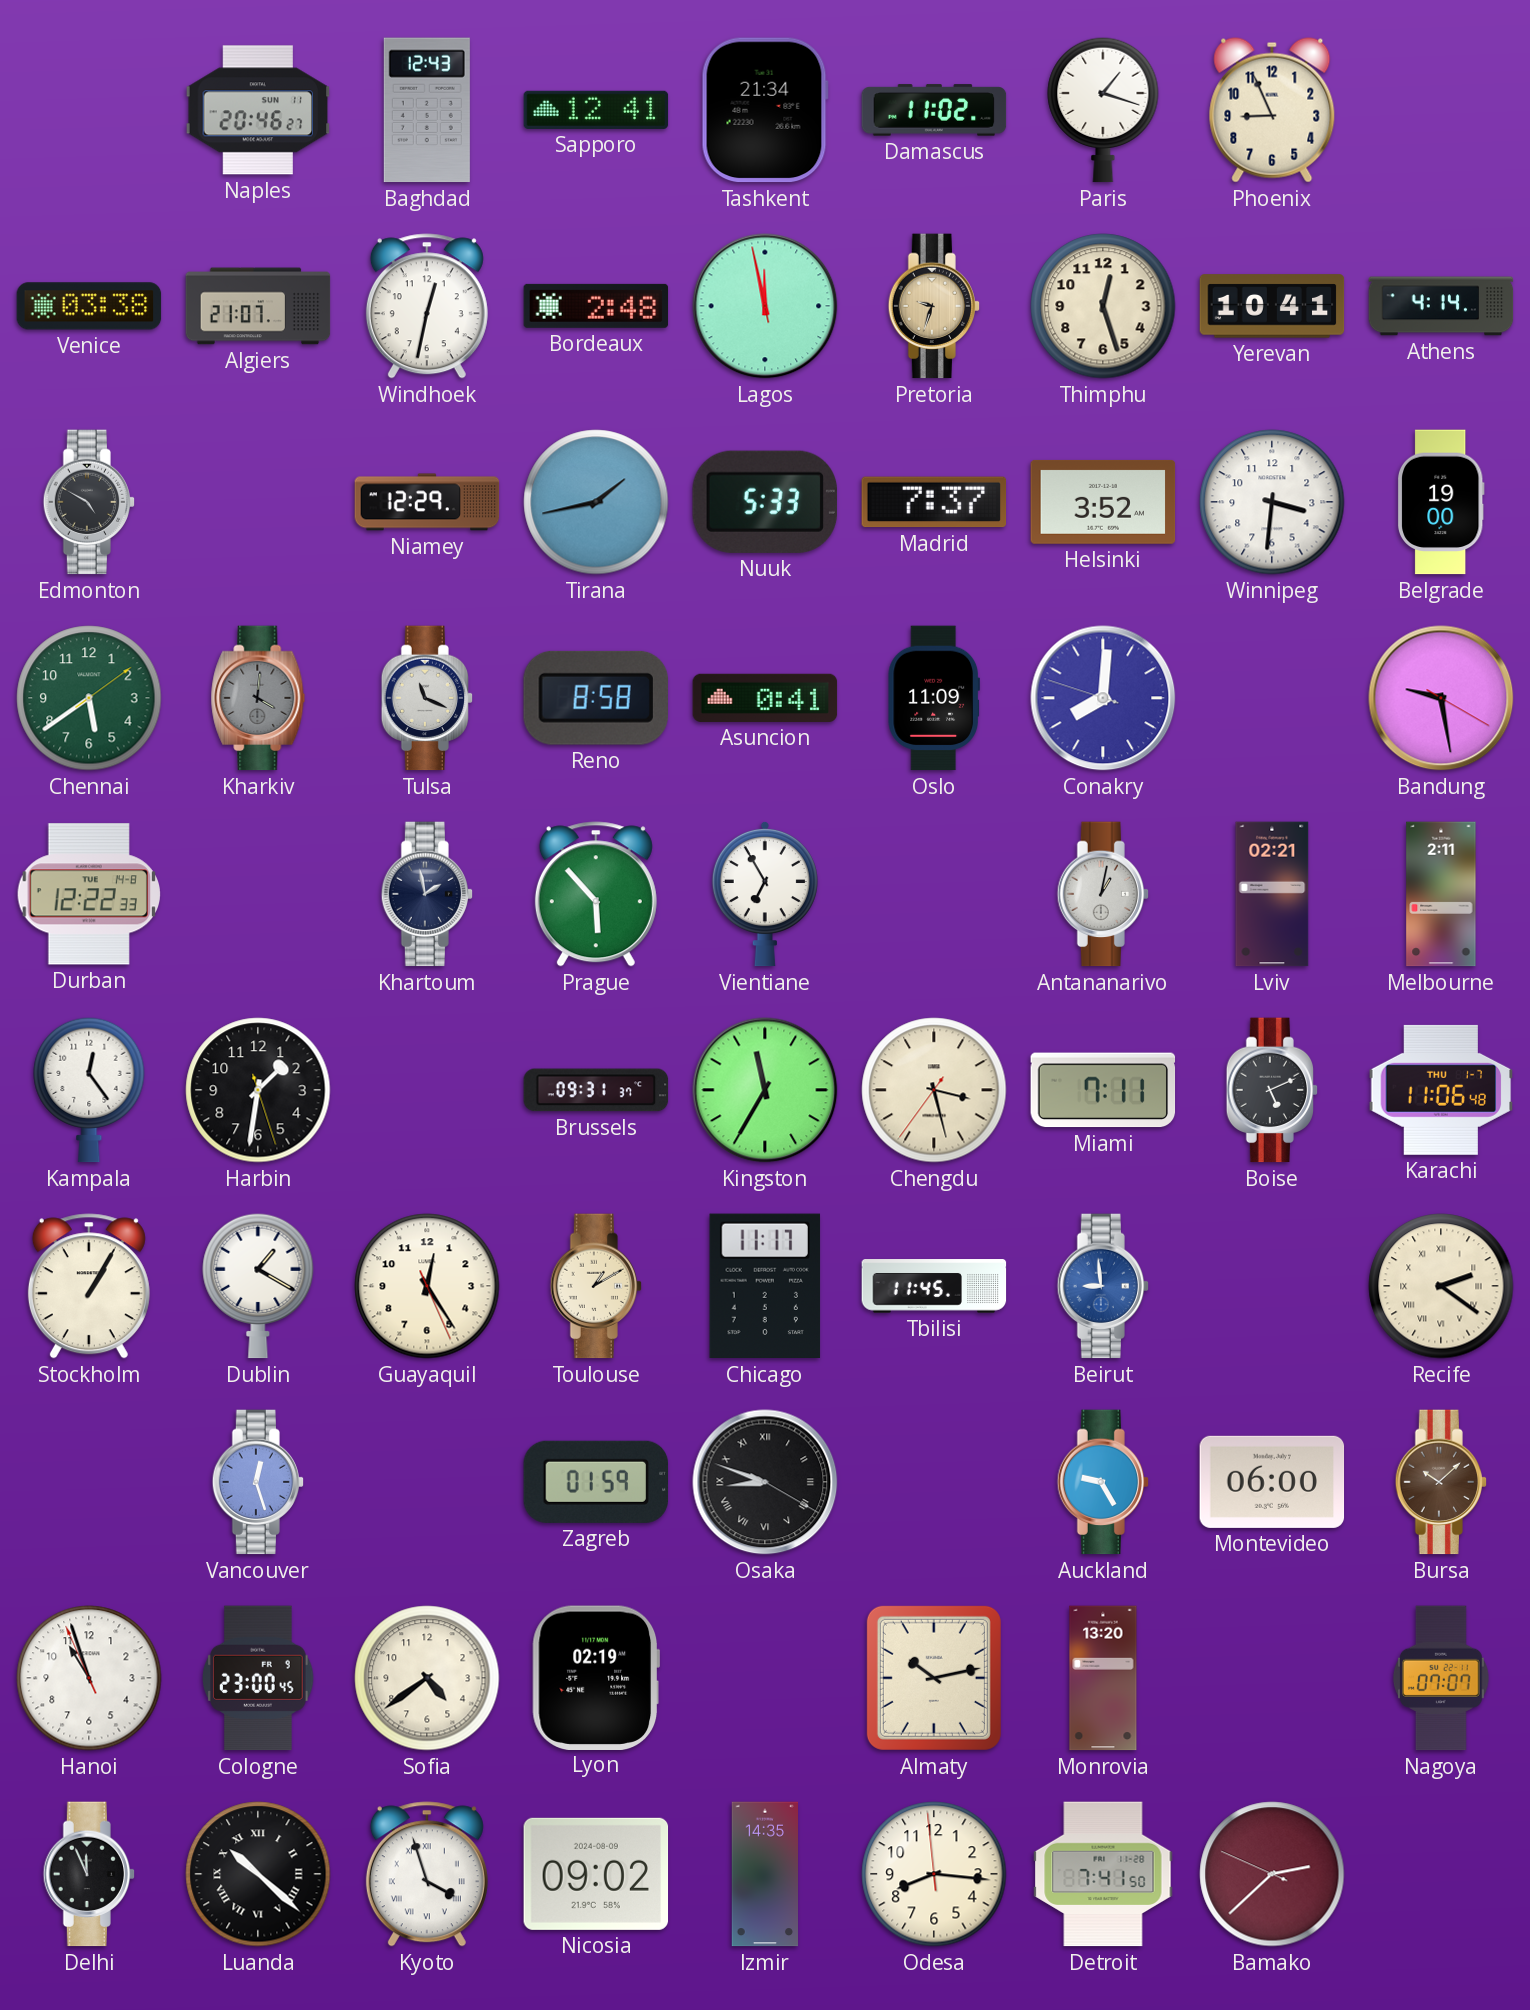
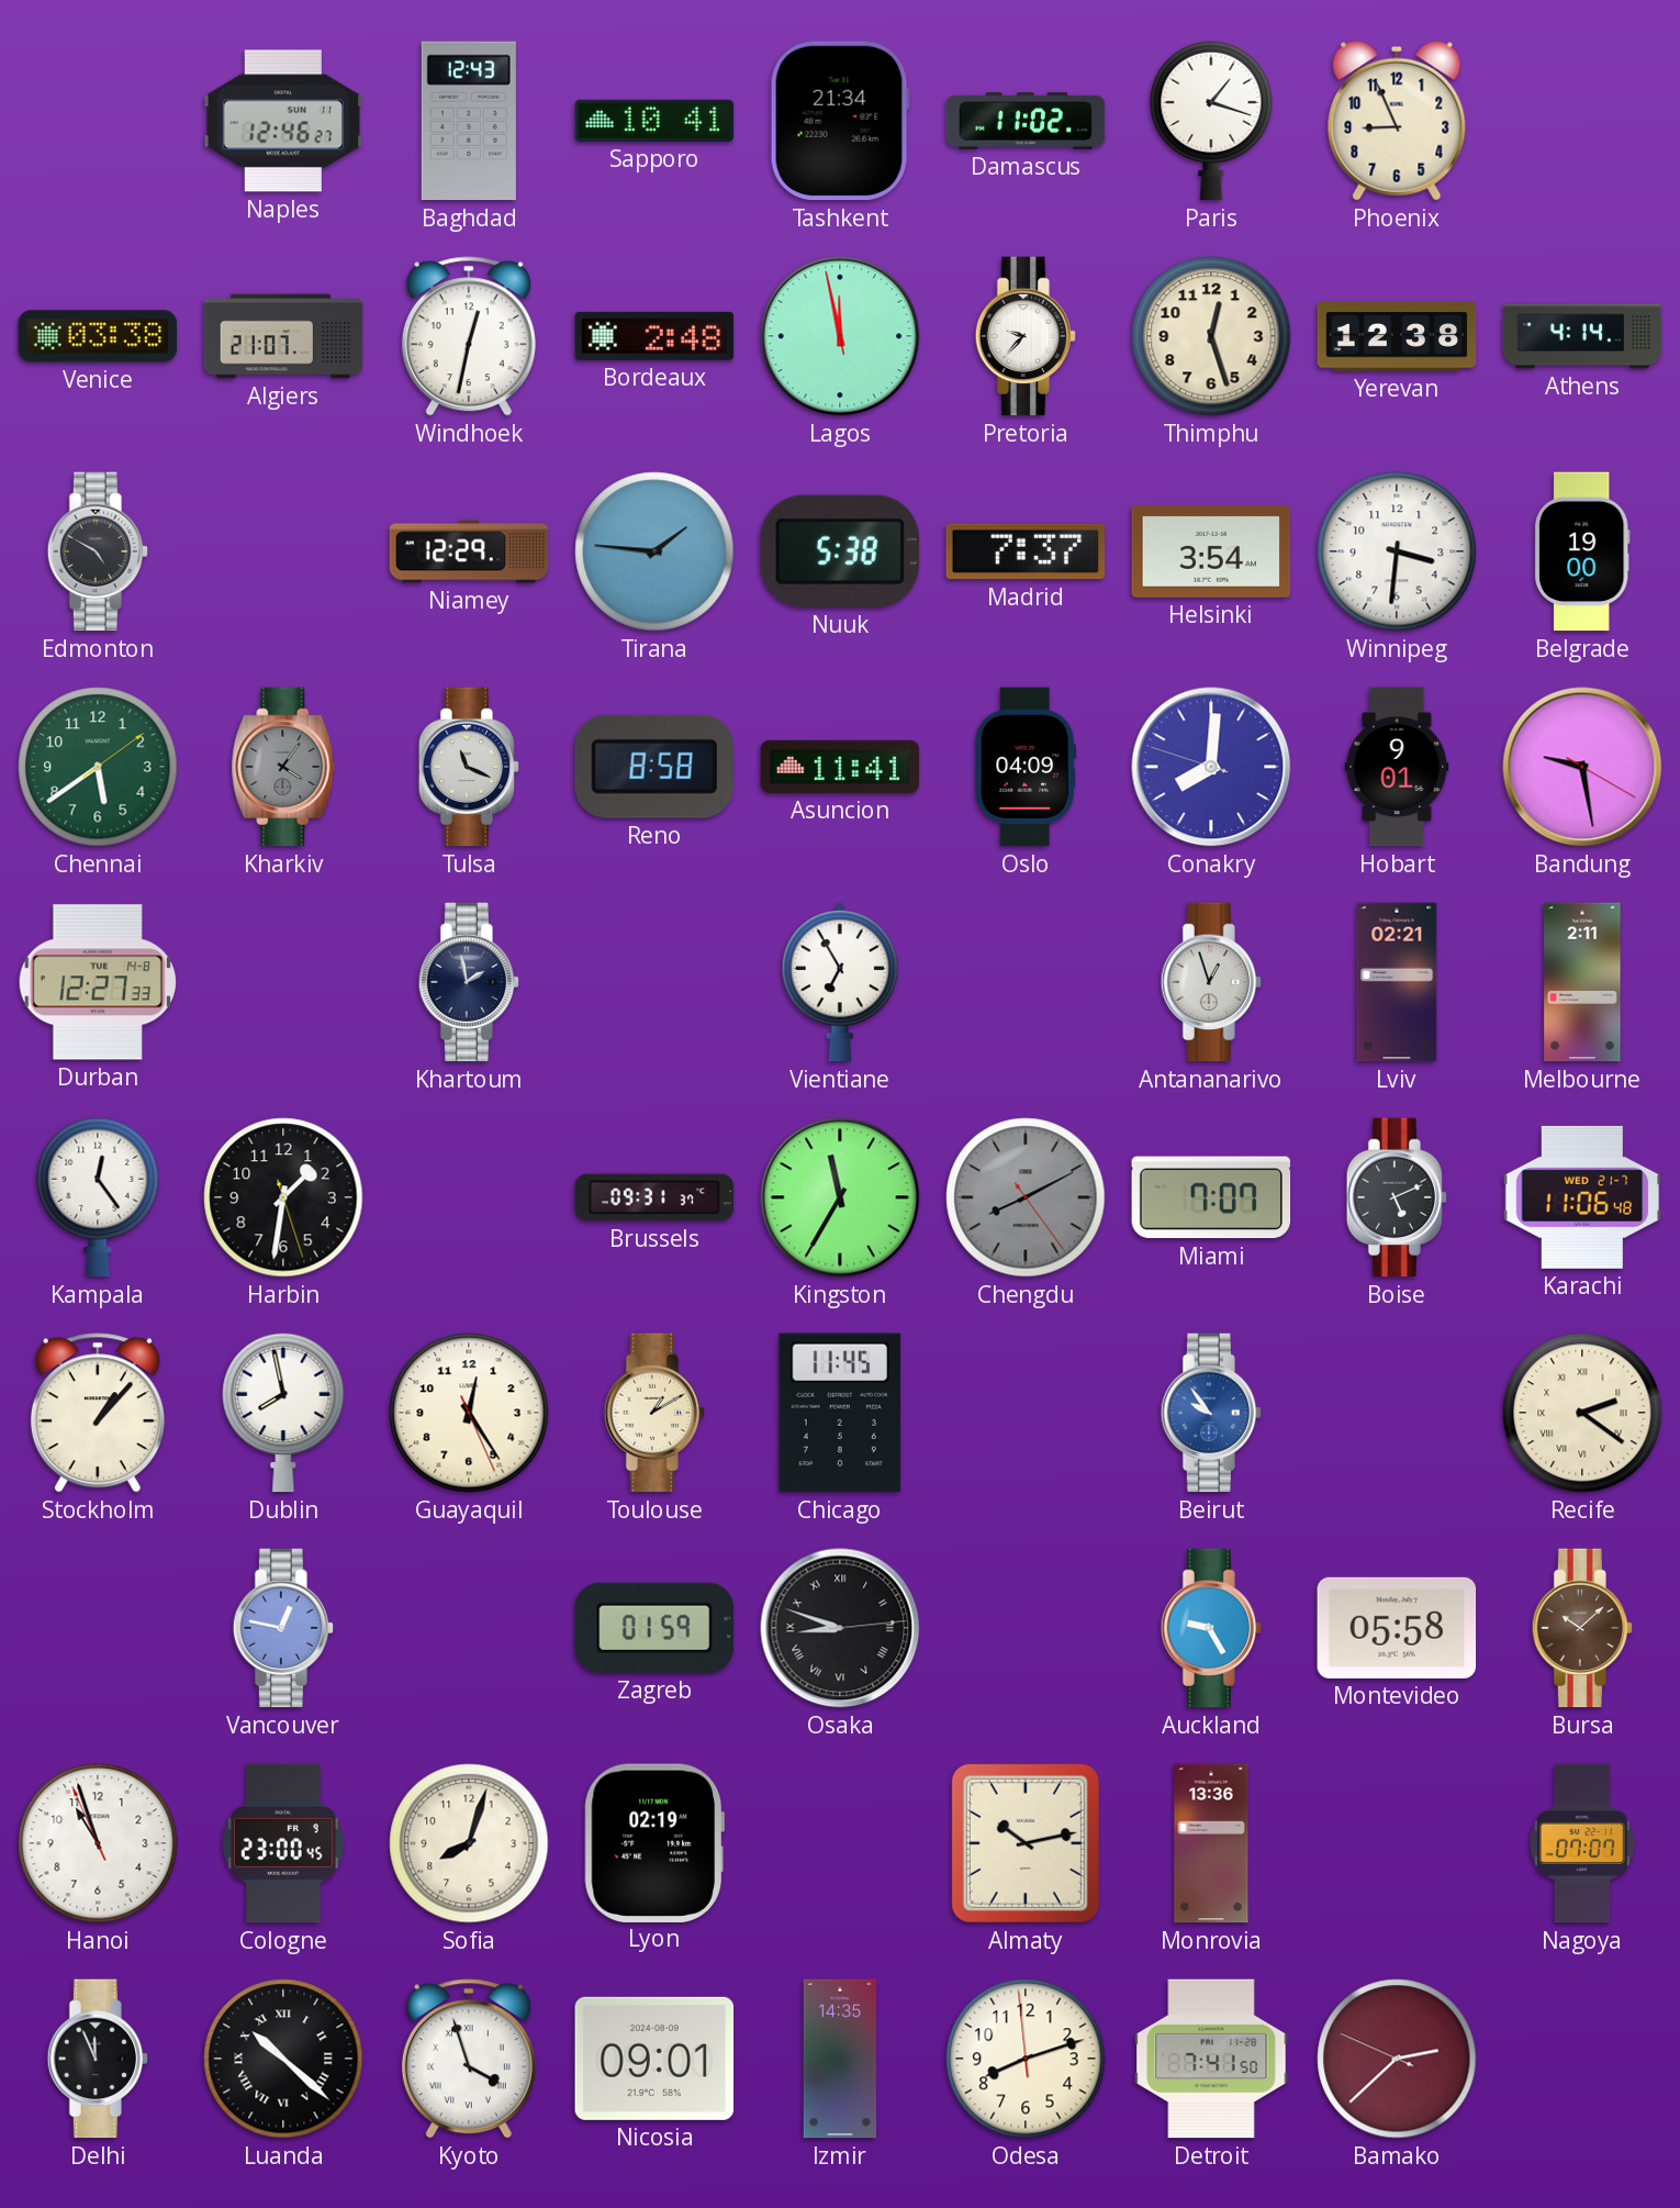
Naples: 20:46 -> 12:46 (283, 121)
Sapporo: 12:41 -> 10:41 (654, 121)
Pretoria: 9:33 -> 9:37 (1026, 336)
Pretoria dial: champagne -> white (1026, 336)
Yerevan: 10:41 -> 12:38 (1397, 336)
Tirana: 1:43 -> 1:46 (654, 551)
Nuuk: 5:33 -> 5:38 (840, 551)
Helsinki: 3:52 -> 3:54 (1211, 551)
Kharkiv: 4:01 -> 4:06 (283, 767)
Asuncion: 0:41 -> 11:41 (840, 767)
Oslo: 11:09 -> 04:09 (1026, 767)
Hobart: none -> 9:01 (1397, 767)
Durban: 12:22 -> 12:27 (98, 982)
Prague: 5:53 -> none (596, 894)
Antananarivo: 1:02 -> 12:57 (1211, 982)
Chengdu: 3:27 -> 8:10 (1026, 1197)
Chengdu dial: cream -> grey (1026, 1197)
Miami: 7:11 -> 7:07 (1211, 1197)
Karachi date: THU 1-7 -> WED 21-7 (1582, 1197)
Stockholm: 1:05 -> 1:07 (98, 1413)
Dublin: 1:20 -> 7:58 (283, 1413)
Chicago: 11:17 -> 11:45 (840, 1413)
Tbilisi: 11:45 -> none (934, 1286)
Beirut: 8:59 -> 9:54 (1211, 1413)
Vancouver: 12:27 -> 12:47 (283, 1628)
Osaka: 8:48:20 -> 8:48:14 (840, 1628)
Montevideo: 06:00 -> 05:58 (1397, 1628)
Sofia: 4:39 -> 8:03 (469, 1843)
Monrovia: 13:20 -> 13:36 (1211, 1843)
Nicosia: 09:02 -> 09:01 (654, 2059)
Odesa: 8:15 -> 8:11 (1026, 2059)
